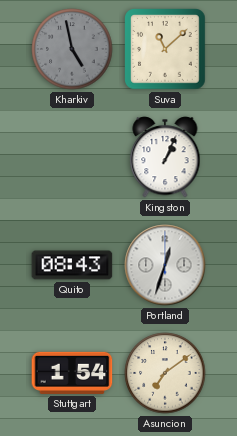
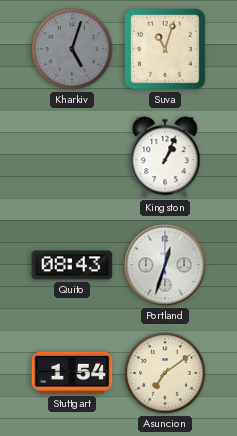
Kharkiv: 4:58 -> 5:03 (72, 49)
Suva: 11:08 -> 11:03 (165, 49)
